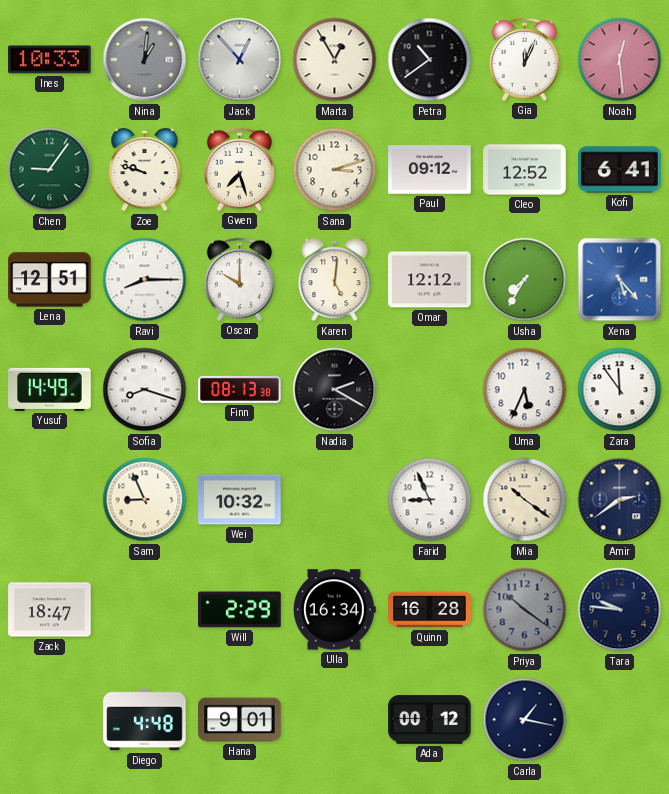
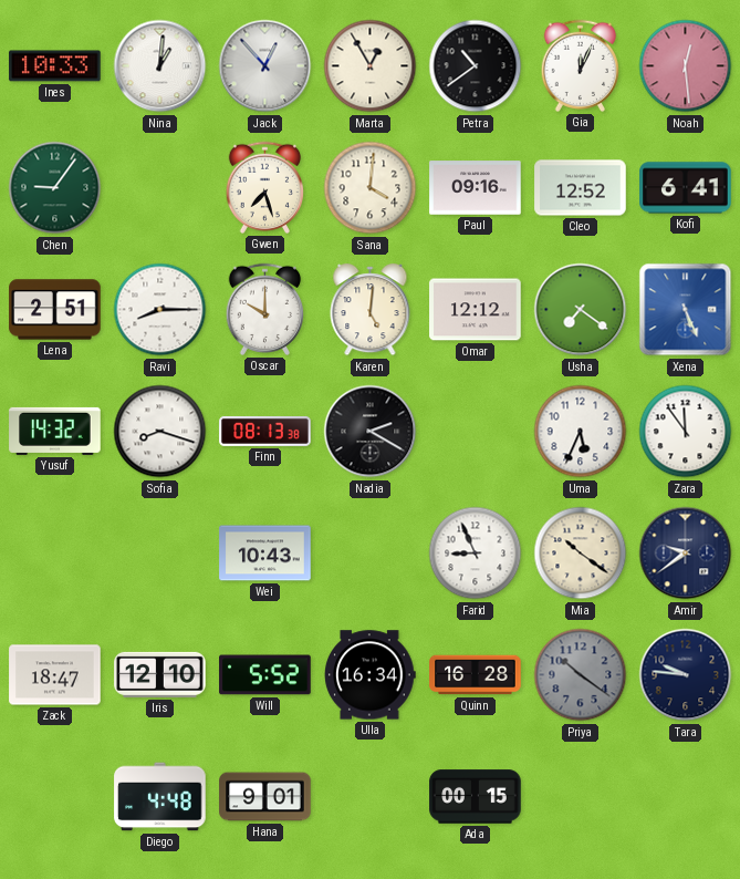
Nina dial: grey -> white (160, 66)
Zoe: 9:48 -> none (145, 171)
Sana: 3:12 -> 4:01 (371, 188)
Paul: 09:12 -> 09:16 (476, 188)
Lena: 12:51 -> 2:51 (55, 310)
Usha: 7:35 -> 7:21 (581, 310)
Xena: 5:23 -> 5:26 (686, 310)
Yusuf: 14:49 -> 14:32 (55, 431)
Sam: 8:56 -> none (145, 500)
Wei: 10:32 -> 10:43 (265, 554)
Amir: 2:39 -> 9:39 (686, 554)
Iris: none -> 12:10 (160, 674)
Will: 2:29 -> 5:52 (265, 675)
Ada: 00:12 -> 00:15 (476, 797)
Carla: 1:17 -> none (525, 720)
